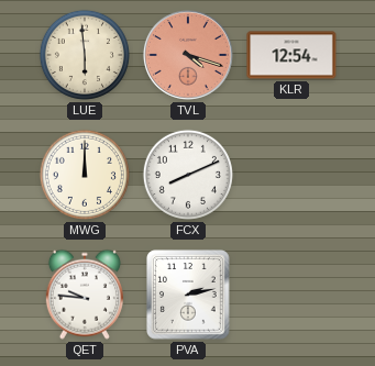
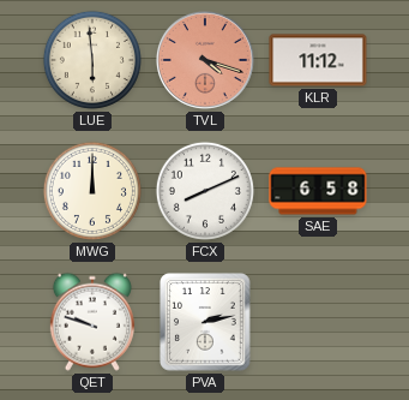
KLR: 12:54 -> 11:12 (318, 60)
SAE: none -> 6:58 (318, 191)
QET: 9:46 -> 9:48 (92, 322)
